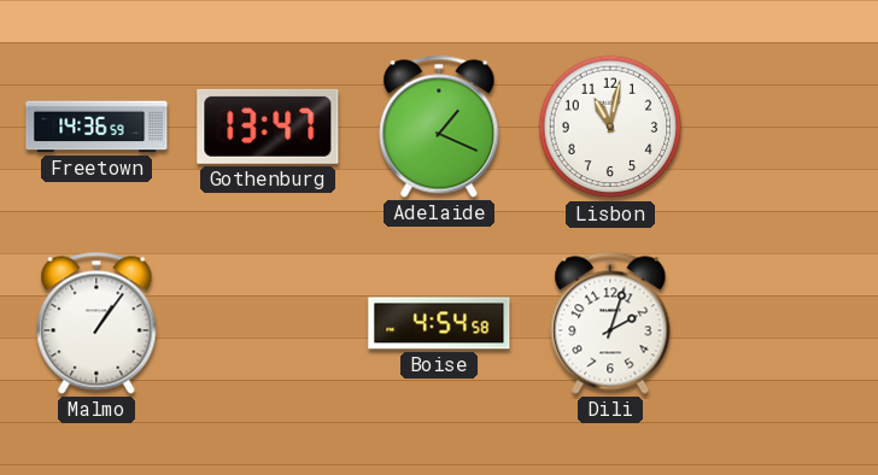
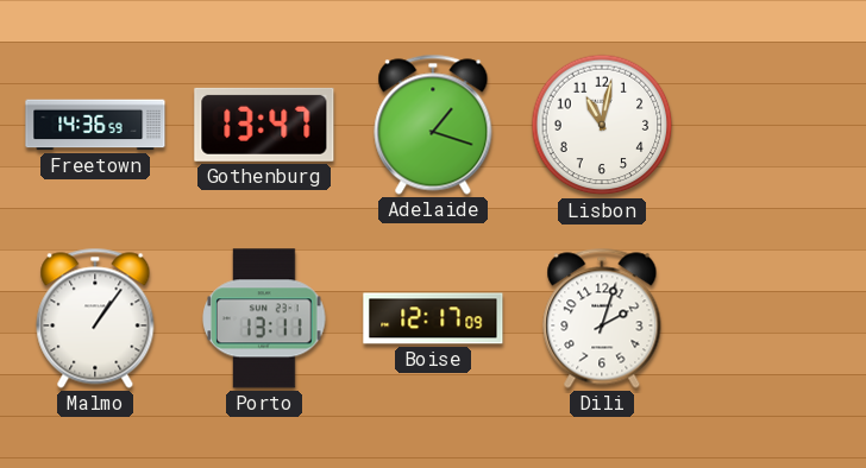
Adelaide: 1:19 -> 1:18 (433, 125)
Porto: none -> 13:11 (264, 318)
Boise: 4:54 -> 12:17 (433, 318)
